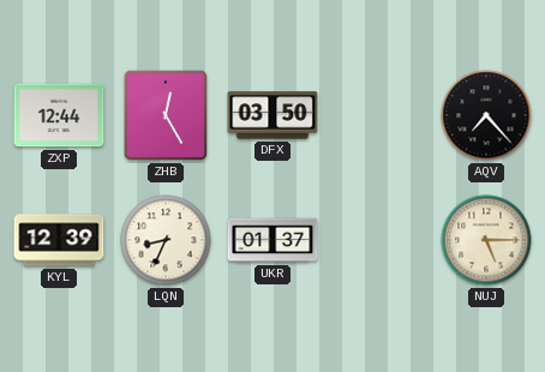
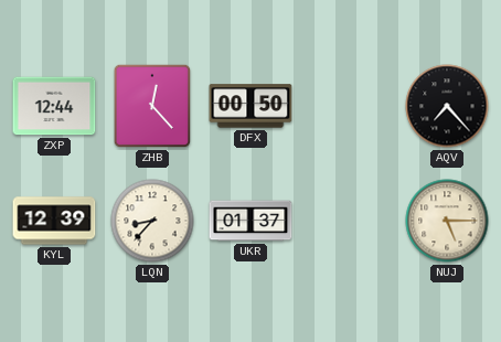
ZHB: 12:25 -> 12:23 (152, 106)
DFX: 03:50 -> 00:50 (250, 106)
LQN: 8:34 -> 8:37 (152, 221)
